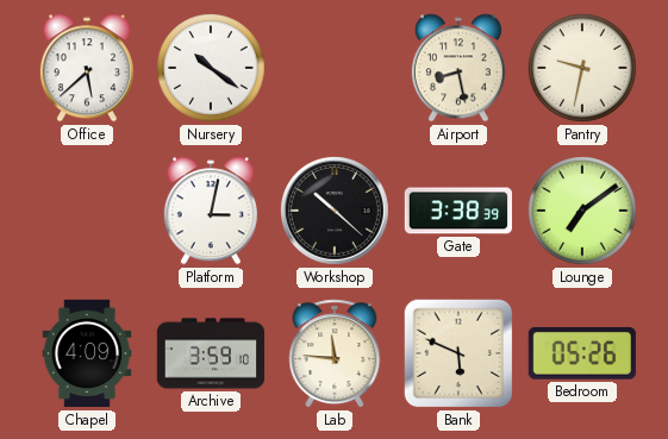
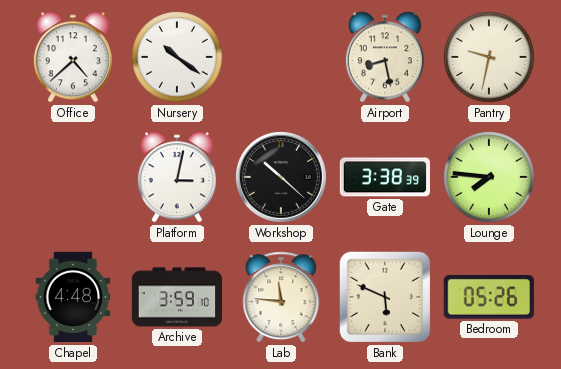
Office: 5:38 -> 4:38 (73, 57)
Lounge: 7:09 -> 7:46 (490, 178)
Chapel: 4:09 -> 4:48 (73, 297)
